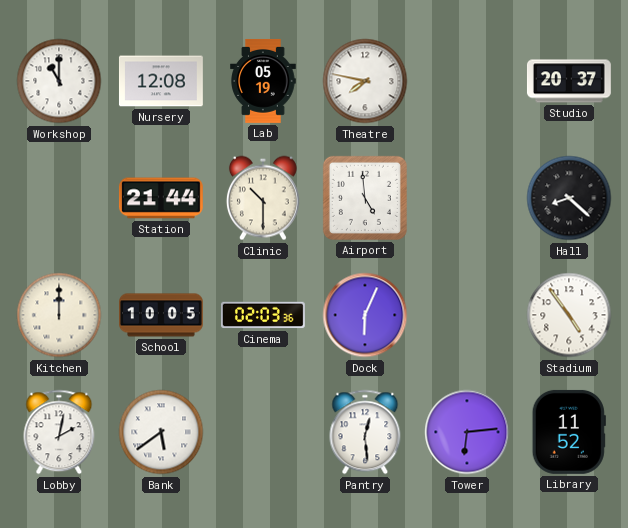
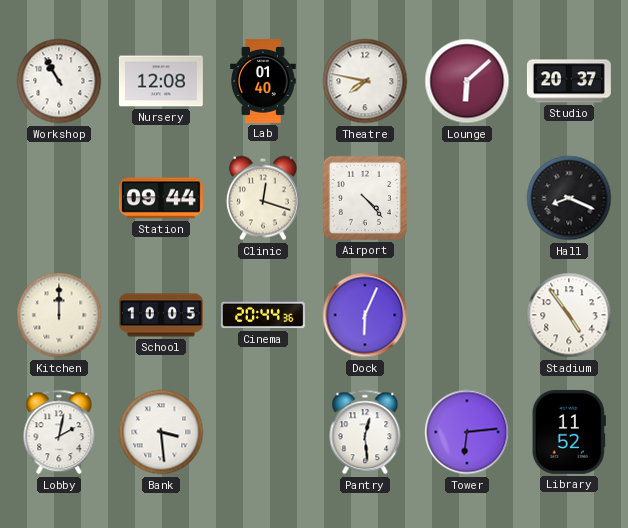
Workshop: 11:00 -> 10:55 (59, 81)
Lab: 05:19 -> 01:40 (263, 81)
Lounge: none -> 6:08 (467, 81)
Station: 21:44 -> 09:44 (161, 198)
Clinic: 10:30 -> 12:18 (263, 198)
Airport: 4:59 -> 4:23 (365, 198)
Hall: 8:22 -> 8:19 (569, 198)
Cinema: 02:03 -> 20:44 (263, 315)
Bank: 5:39 -> 3:29 (161, 432)
